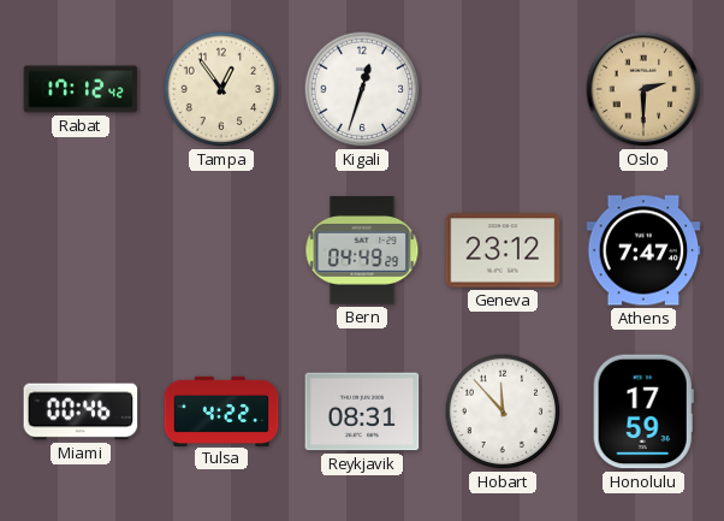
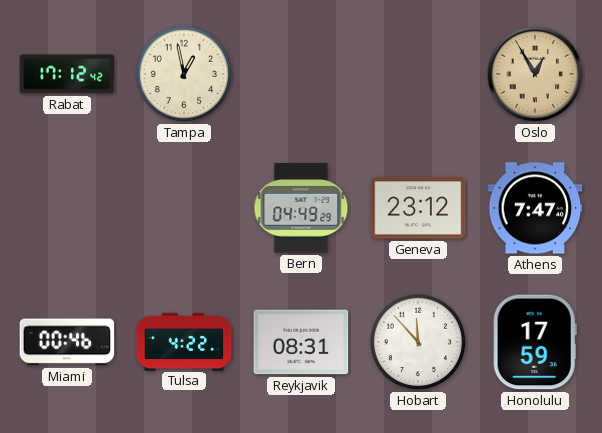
Tampa: 12:54 -> 12:58 (184, 74)
Kigali: 12:33 -> none (362, 89)
Oslo: 2:30 -> 12:55 (535, 74)
